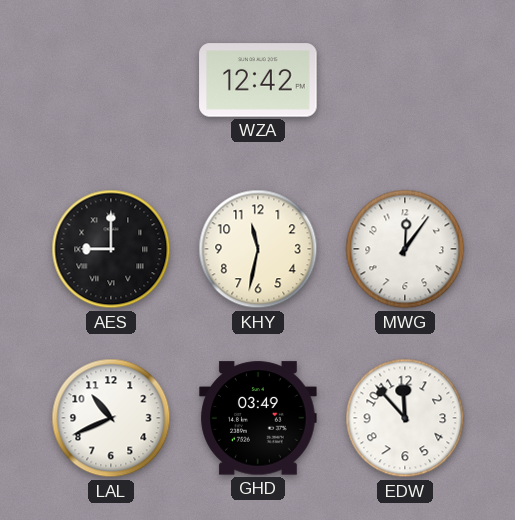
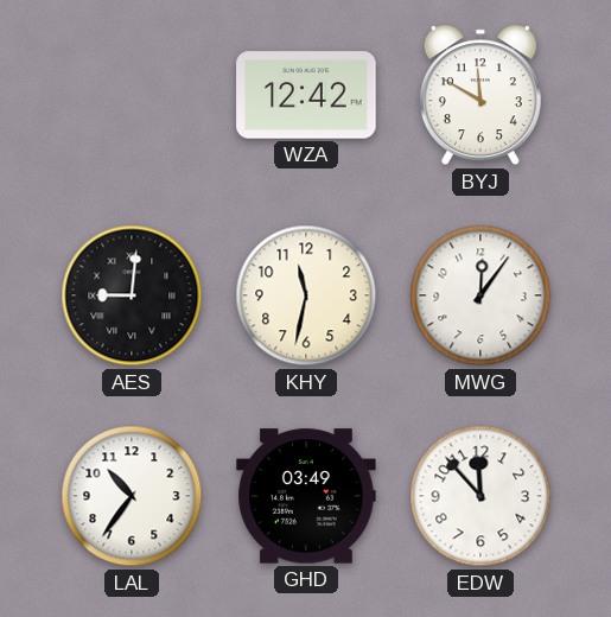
BYJ: none -> 11:50 (480, 95)
AES: 9:00 -> 9:01 (132, 295)
LAL: 10:41 -> 10:36 (132, 496)
